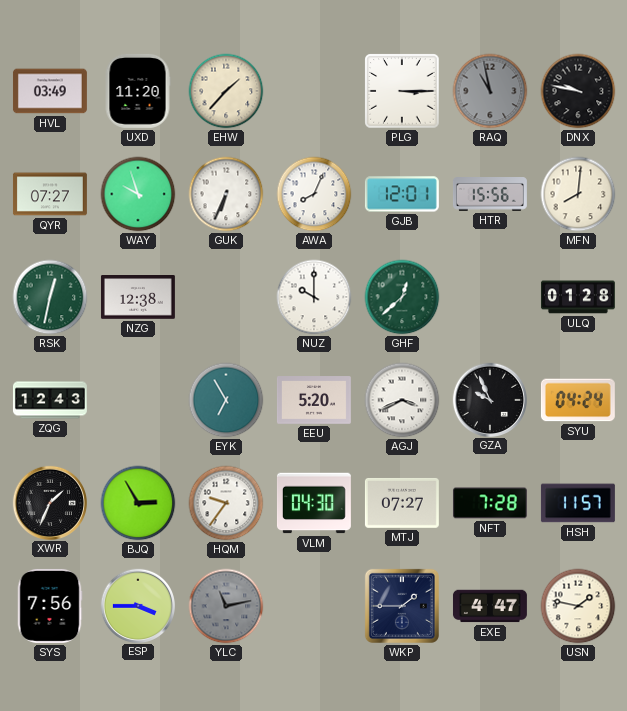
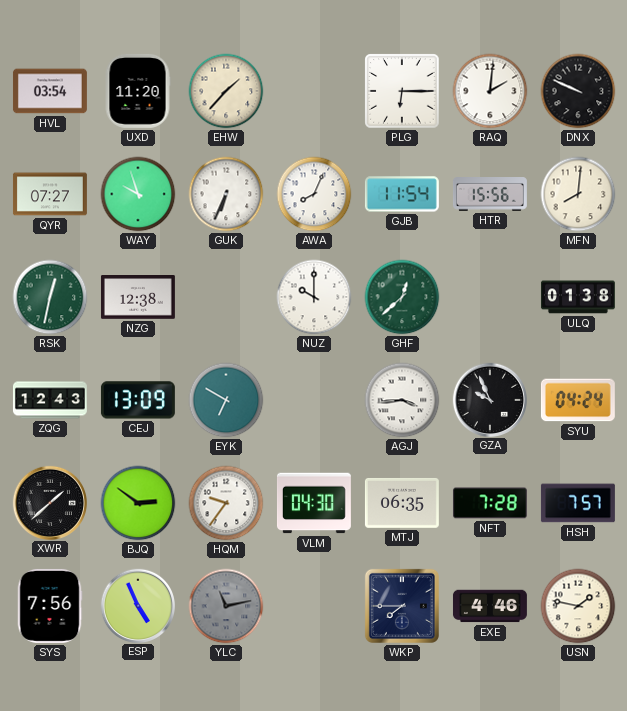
HVL: 03:49 -> 03:54 (50, 91)
PLG: 3:15 -> 6:15 (402, 91)
RAQ: 10:58 -> 2:01 (490, 91)
RAQ dial: grey -> white (490, 91)
DNX: 9:47 -> 9:49 (578, 91)
GJB: 12:01 -> 11:54 (402, 194)
ULQ: 01:28 -> 01:38 (578, 297)
CEJ: none -> 13:09 (138, 400)
EYK: 6:55 -> 6:50 (226, 400)
EEU: 5:20 -> none (314, 400)
AGJ: 3:41 -> 3:44 (402, 400)
XWR: 1:34 -> 1:38 (49, 502)
BJQ: 2:55 -> 2:51 (138, 503)
MTJ: 07:27 -> 06:35 (402, 503)
HSH: 11:57 -> 7:57 (578, 503)
ESP: 3:45 -> 4:56 (137, 605)
WKP: 1:45 -> 7:45 (402, 606)
EXE: 4:47 -> 4:46 (490, 606)
